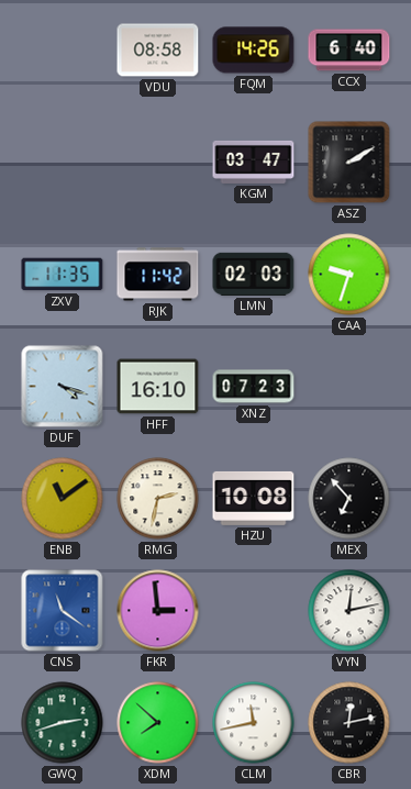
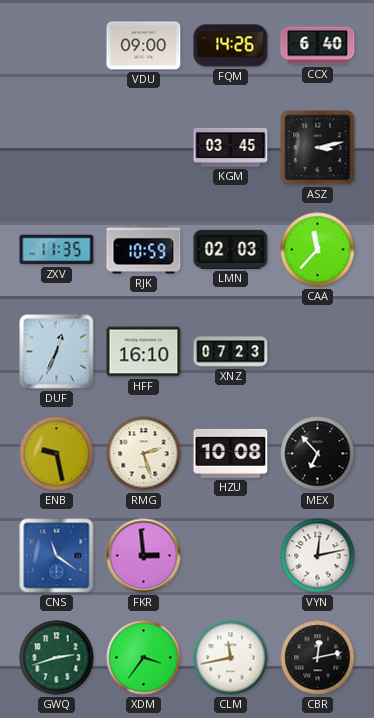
VDU: 08:58 -> 09:00 (144, 46)
KGM: 03:47 -> 03:45 (231, 147)
ASZ: 2:10 -> 3:13 (318, 148)
RJK: 11:42 -> 10:59 (144, 250)
CAA: 9:33 -> 11:37 (318, 250)
DUF: 4:18 -> 12:34 (57, 352)
ENB: 11:09 -> 9:28 (57, 454)
RMG: 2:32 -> 2:27 (144, 454)
XDM: 7:52 -> 3:36 (144, 658)
